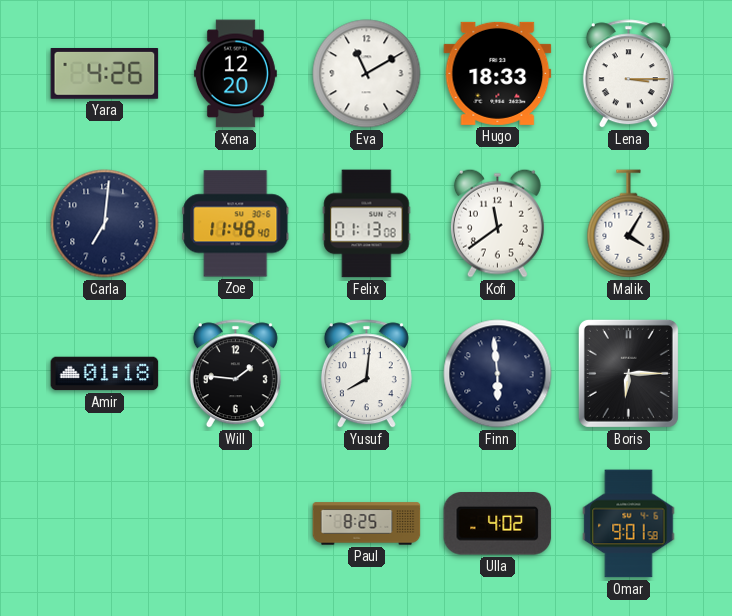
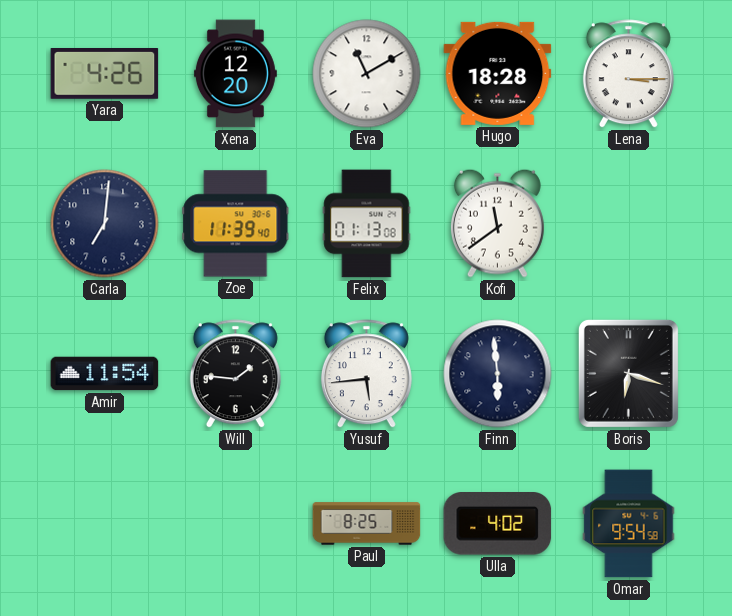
Hugo: 18:33 -> 18:28 (498, 73)
Zoe: 11:48 -> 11:39 (236, 224)
Malik: 4:05 -> none (629, 224)
Amir: 01:18 -> 11:54 (105, 374)
Yusuf: 8:01 -> 5:44 (366, 374)
Boris: 6:15 -> 6:18 (628, 373)
Omar: 9:01 -> 9:54 (629, 524)
